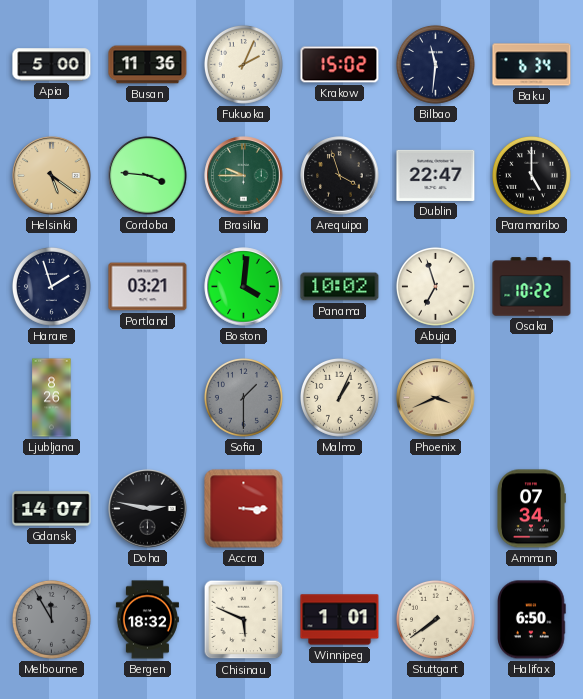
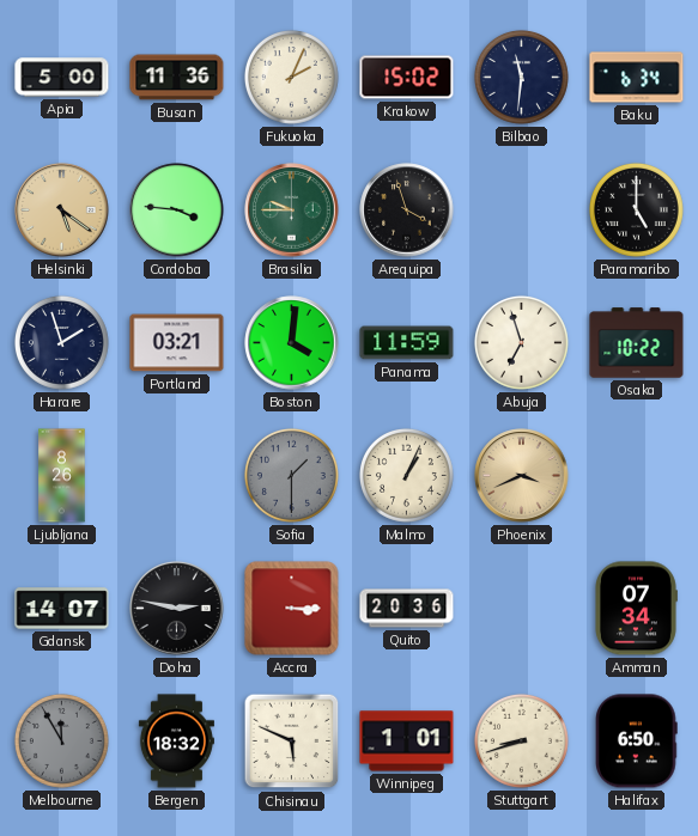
Dublin: 22:47 -> none (436, 175)
Panama: 10:02 -> 11:59 (407, 343)
Quito: none -> 20:36 (407, 609)
Stuttgart: 7:39 -> 8:42 (521, 740)
